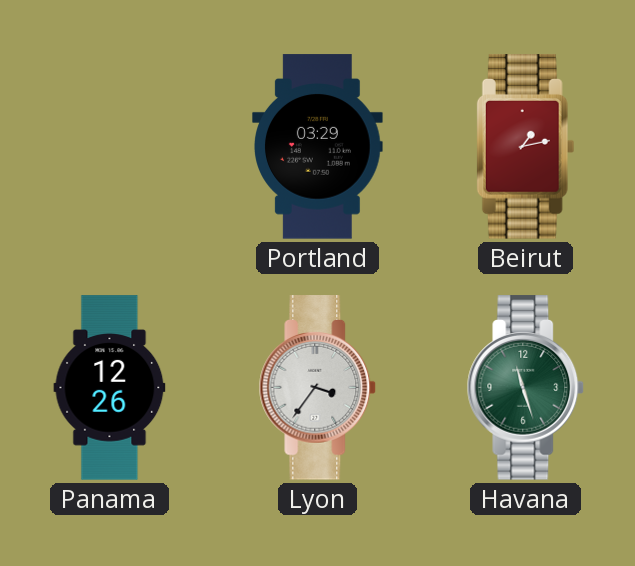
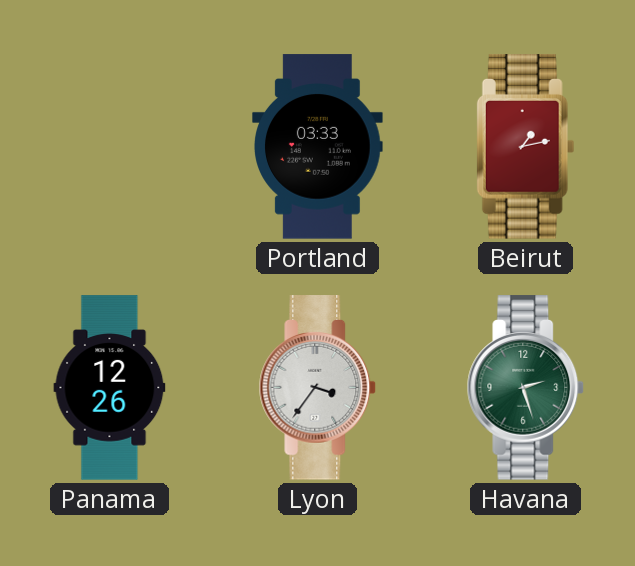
Portland: 03:29 -> 03:33 (318, 147)
Havana: 11:27 -> 2:27 (526, 388)
